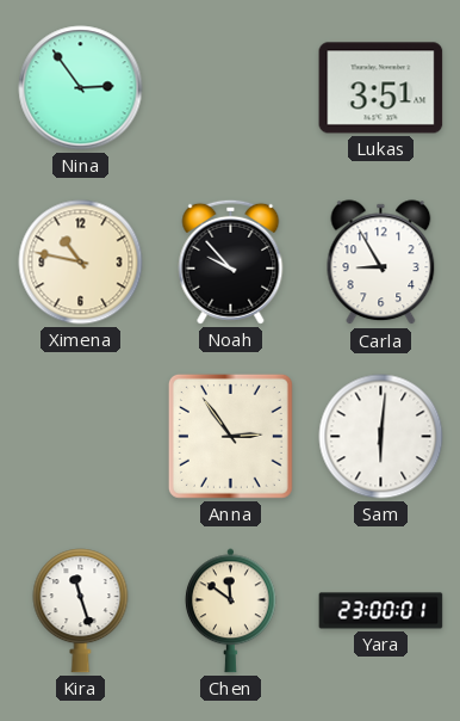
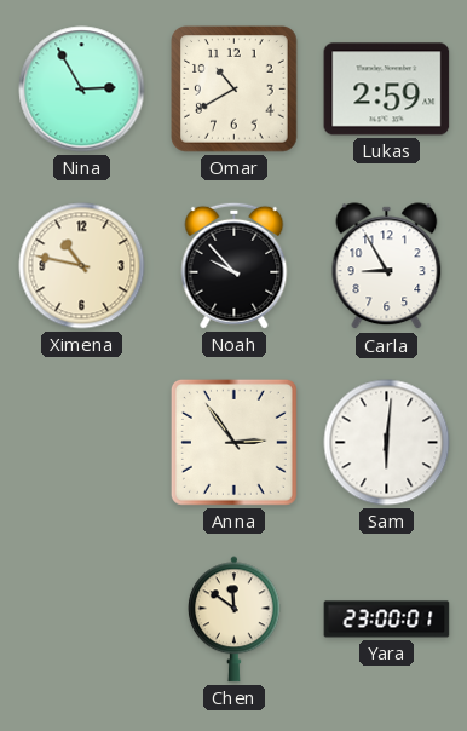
Nina: 2:54 -> 2:55 (82, 90)
Omar: none -> 10:40 (235, 90)
Lukas: 3:51 -> 2:59 (387, 90)
Kira: 11:27 -> none (81, 611)
